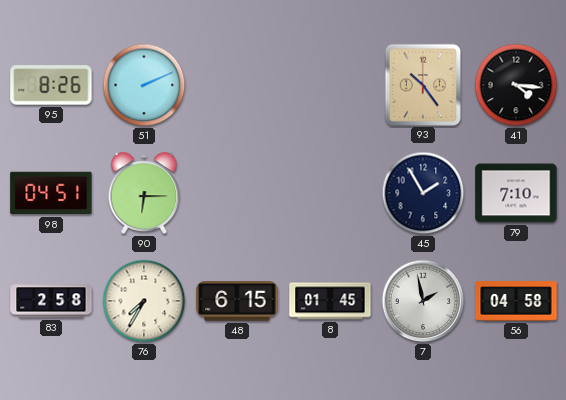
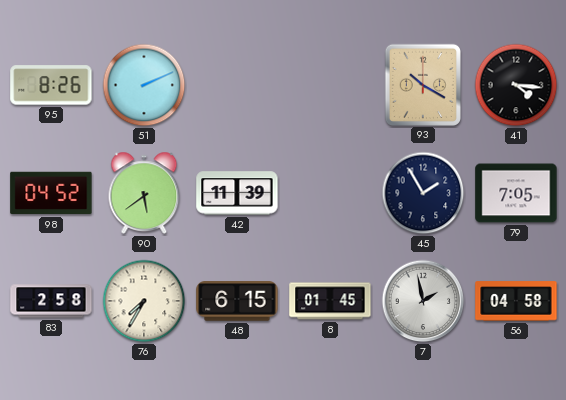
93: 10:24 -> 10:20 (423, 84)
98: 04:51 -> 04:52 (51, 193)
90: 6:15 -> 5:39 (144, 193)
42: none -> 11:39 (237, 193)
79: 7:10 -> 7:05 (516, 193)
